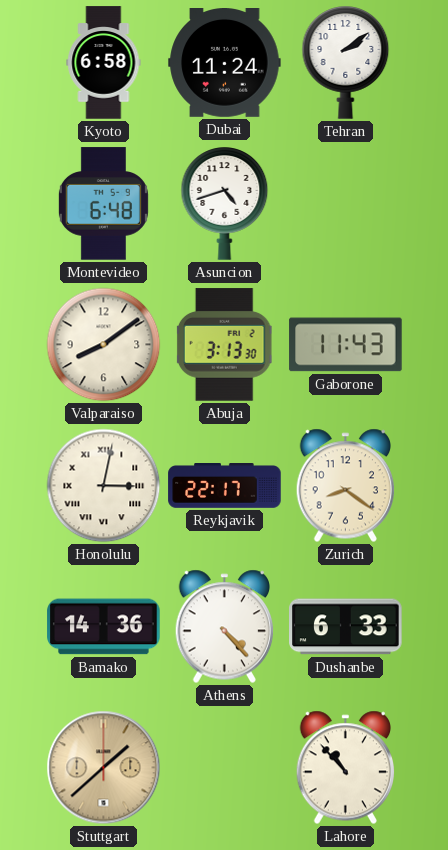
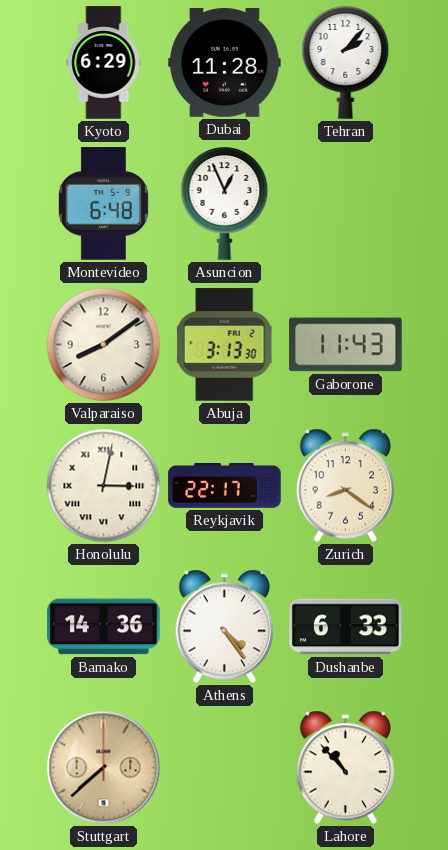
Kyoto: 6:58 -> 6:29 (104, 63)
Dubai: 11:24 -> 11:28 (225, 63)
Tehran: 2:09 -> 2:07 (346, 63)
Asuncion: 4:42 -> 12:56 (225, 204)
Athens: 4:23 -> 4:24 (225, 627)
Stuttgart: 1:38 -> 7:38 (104, 768)
